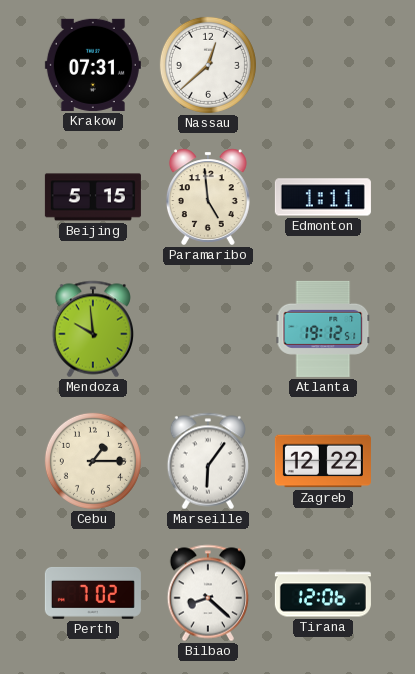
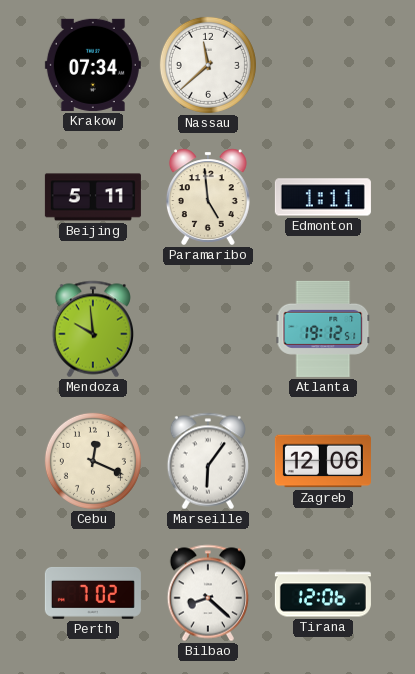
Krakow: 07:31 -> 07:34 (93, 65)
Nassau: 12:38 -> 11:38 (208, 65)
Beijing: 5:15 -> 5:11 (93, 197)
Cebu: 1:15 -> 12:19 (93, 461)
Zagreb: 12:22 -> 12:06 (323, 461)
